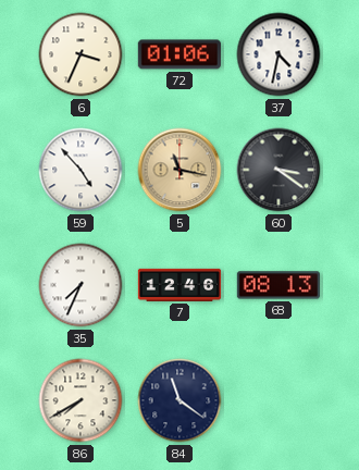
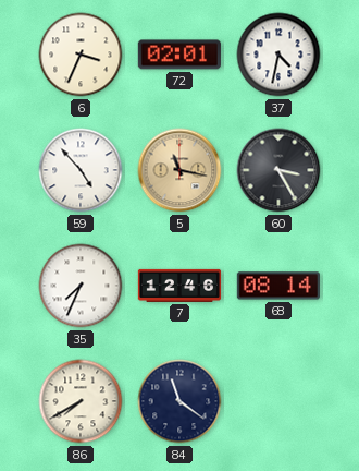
72: 01:06 -> 02:01 (179, 55)
60: 3:21 -> 3:25 (278, 170)
68: 08:13 -> 08:14 (278, 286)
